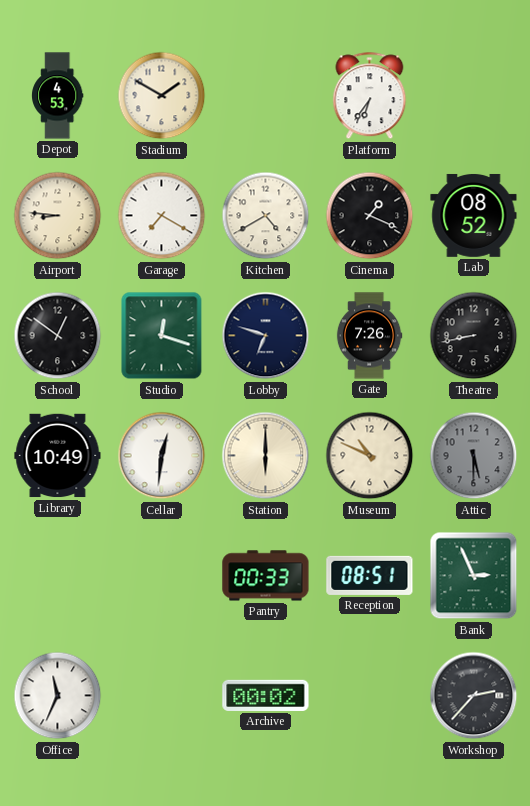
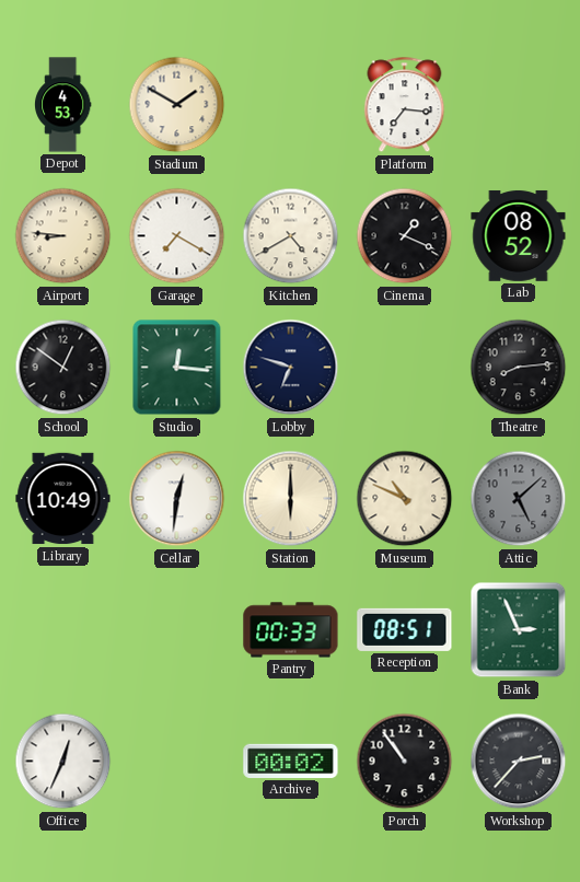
Platform: 6:36 -> 7:16 (405, 105)
Studio: 12:18 -> 12:16 (177, 368)
Gate: 7:26 -> none (369, 336)
Theatre: 8:43 -> 8:14 (519, 368)
Attic: 5:30 -> 5:08 (519, 499)
Office: 11:34 -> 12:34 (63, 762)
Porch: none -> 10:54 (405, 762)
